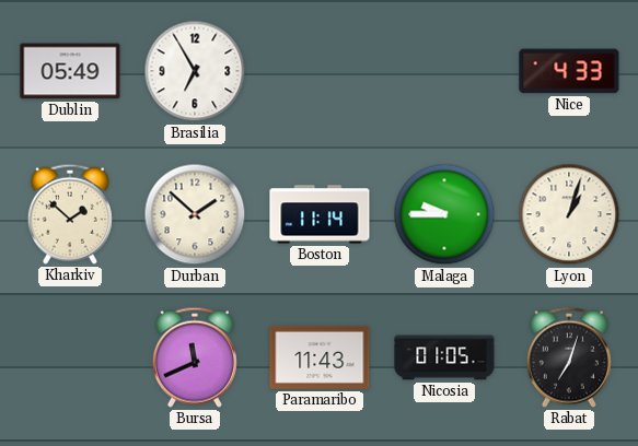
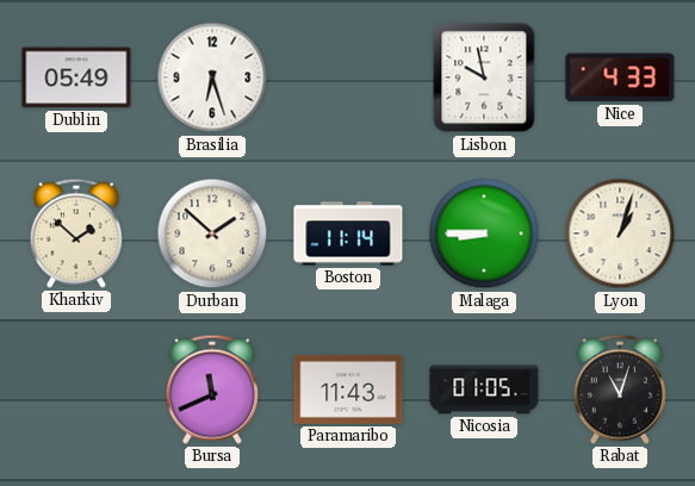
Brasilia: 6:55 -> 6:27 (212, 77)
Lisbon: none -> 9:58 (484, 77)
Malaga: 9:45 -> 8:45 (484, 233)
Rabat: 7:03 -> 11:03 (620, 390)
